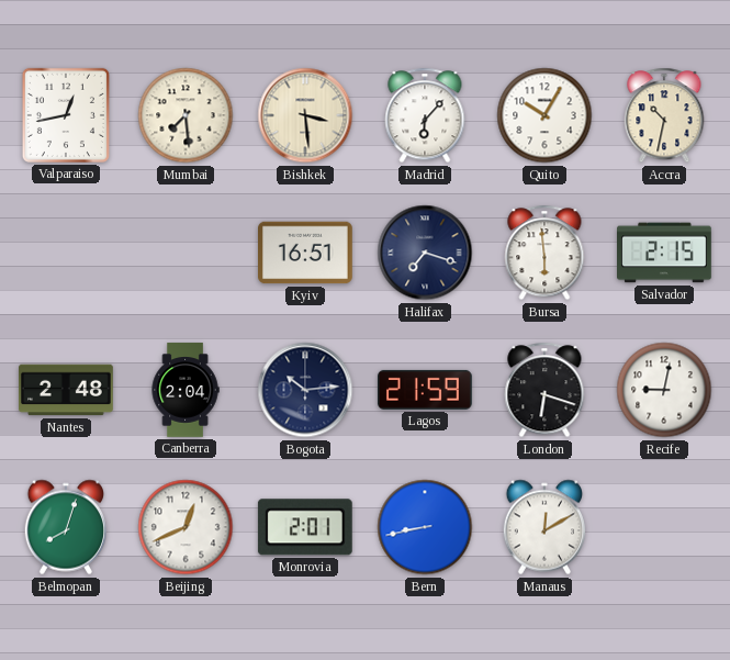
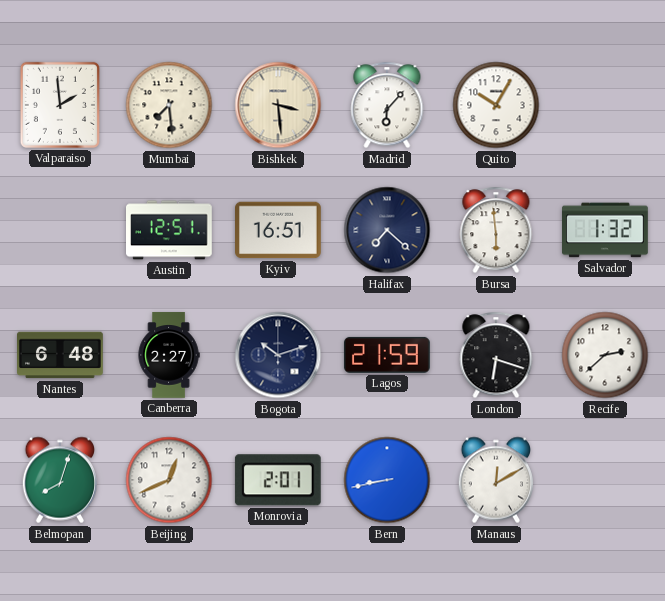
Valparaiso: 12:43 -> 1:59 (60, 105)
Accra: 10:32 -> none (664, 115)
Austin: none -> 12:51 (170, 230)
Halifax: 7:18 -> 7:22 (387, 230)
Salvador: 2:15 -> 1:32 (606, 230)
Nantes: 2:48 -> 6:48 (61, 355)
Canberra: 2:04 -> 2:27 (169, 355)
Bogota: 10:14 -> 10:12 (278, 355)
Recife: 9:02 -> 2:38 (605, 355)
